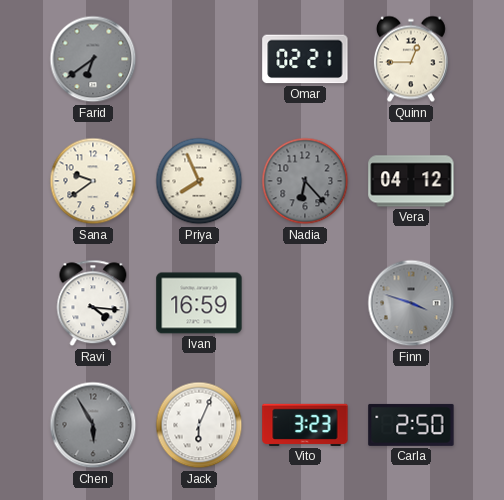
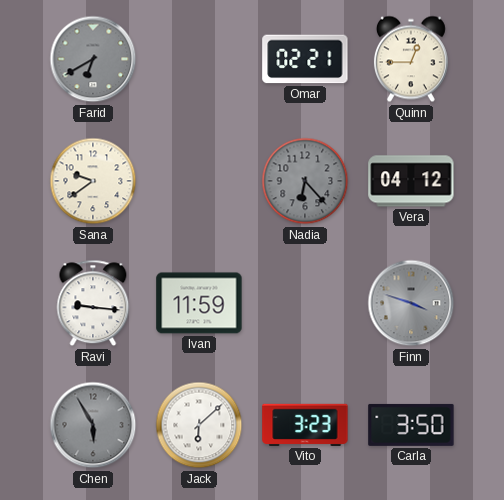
Farid: 6:39 -> 6:40 (93, 59)
Priya: 7:56 -> none (199, 181)
Ravi: 4:16 -> 9:16 (93, 303)
Ivan: 16:59 -> 11:59 (199, 303)
Jack: 6:04 -> 6:08 (199, 425)
Carla: 2:50 -> 3:50 (411, 425)
